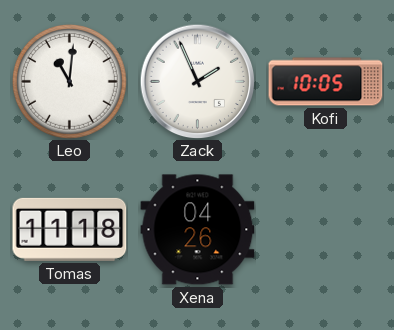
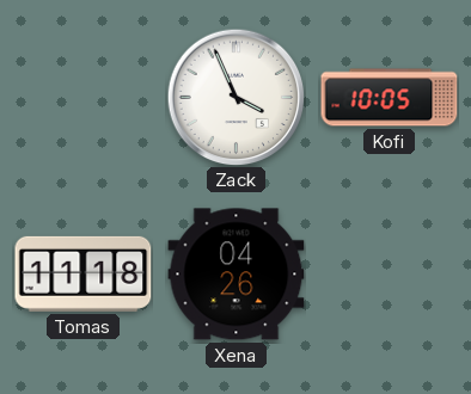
Leo: 11:01 -> none (69, 81)
Zack: 1:56 -> 3:56 (235, 97)
